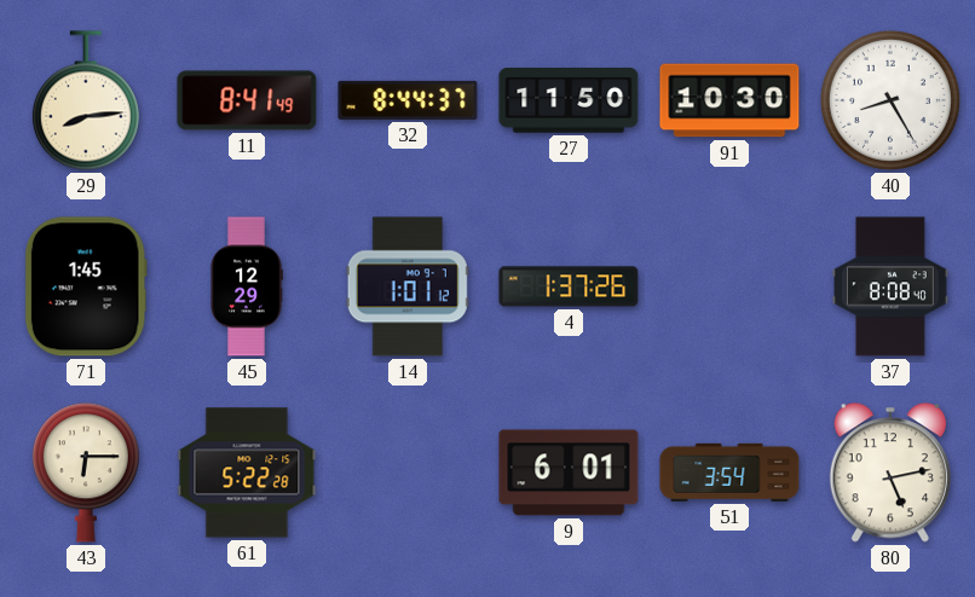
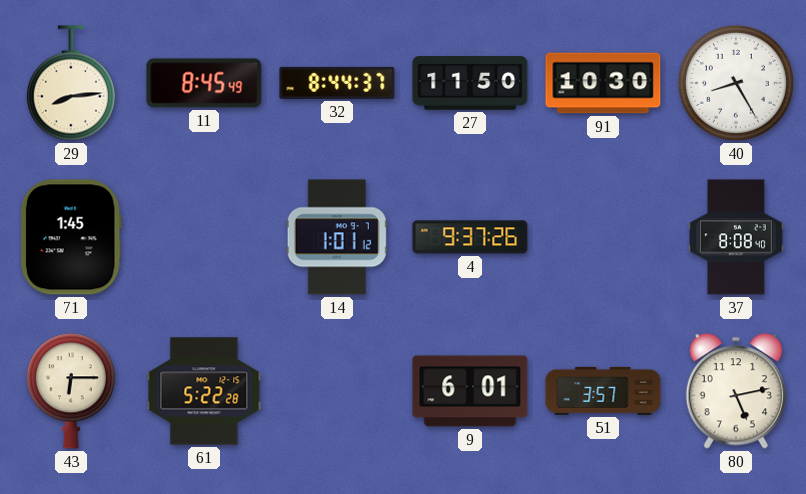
11: 8:41 -> 8:45 (204, 83)
45: 12:29 -> none (247, 286)
4: 1:37 -> 9:37 (470, 237)
51: 3:54 -> 3:57 (603, 391)
